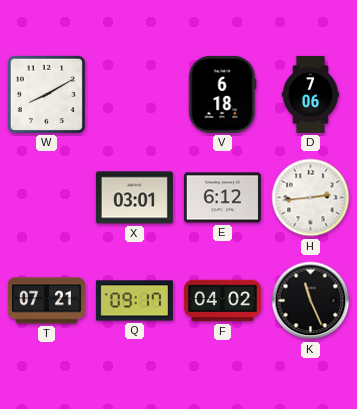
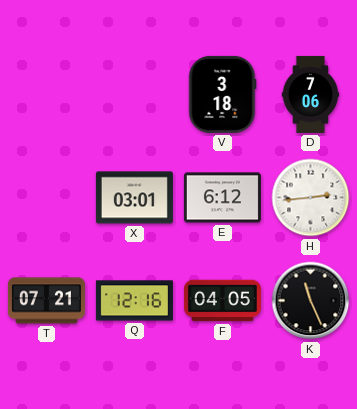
W: 8:10 -> none (46, 94)
V: 6:18 -> 3:18 (222, 94)
Q: 09:17 -> 12:16 (134, 301)
F: 04:02 -> 04:05 (222, 301)
